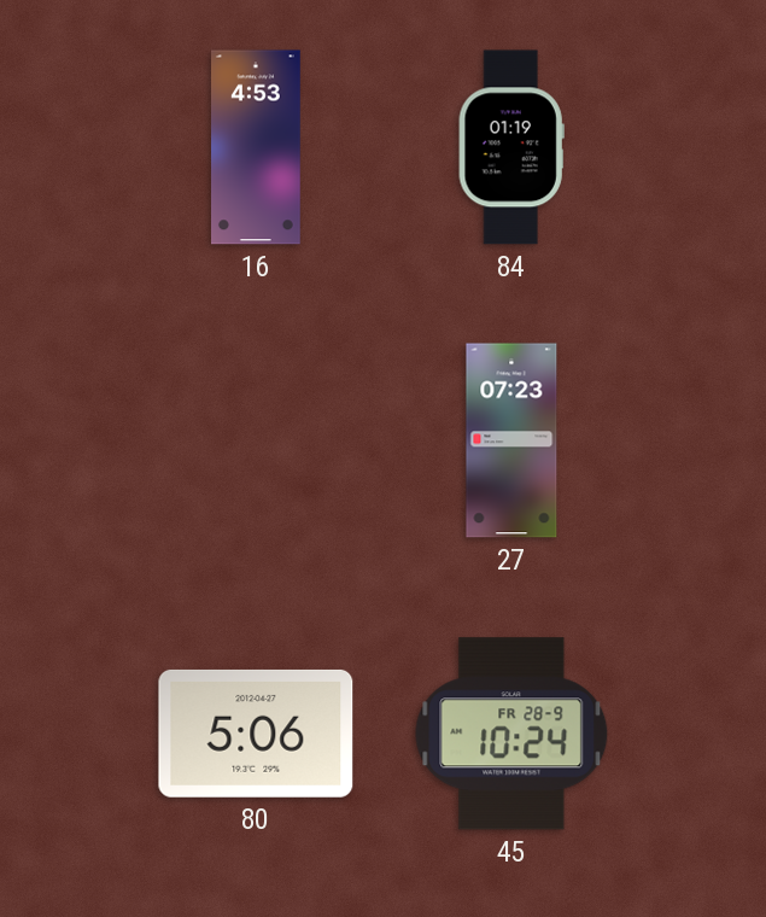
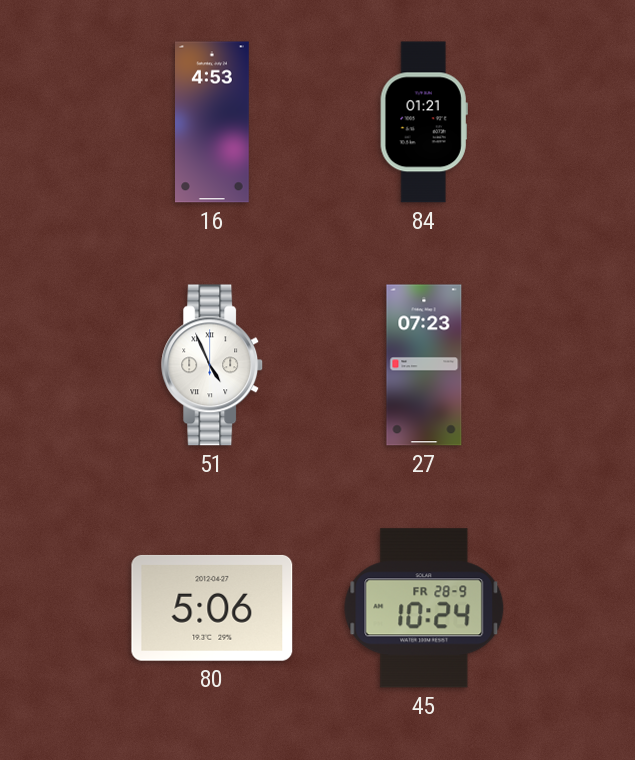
84: 01:19 -> 01:21 (424, 122)
51: none -> 4:56 (213, 365)
